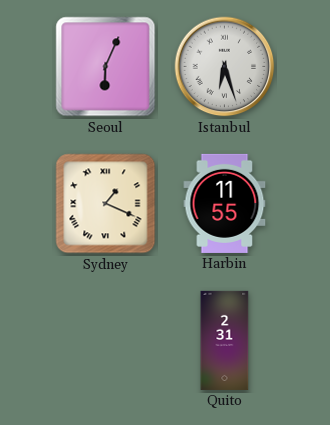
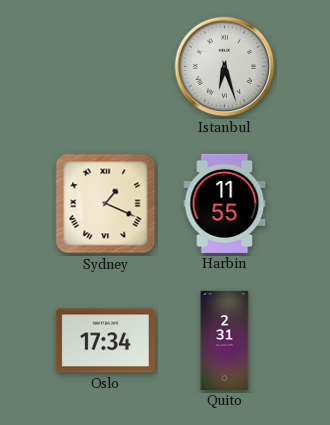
Seoul: 6:04 -> none (106, 67)
Oslo: none -> 17:34 (105, 341)
